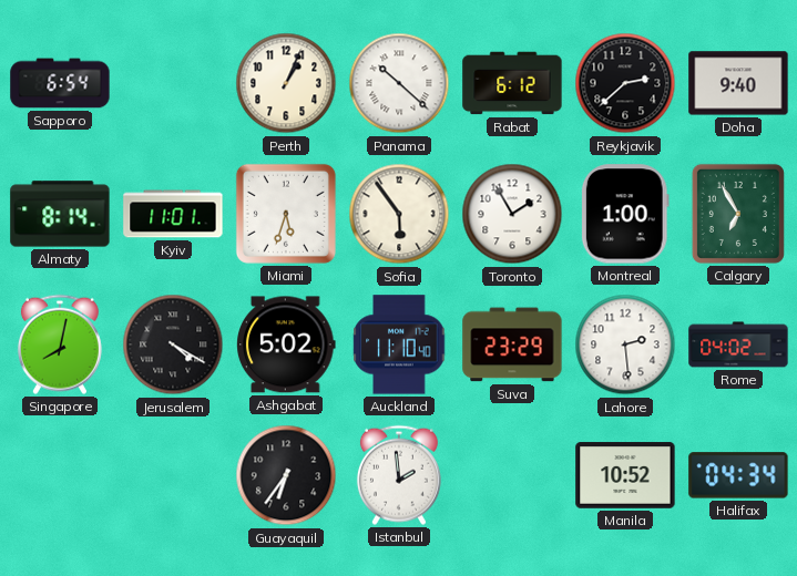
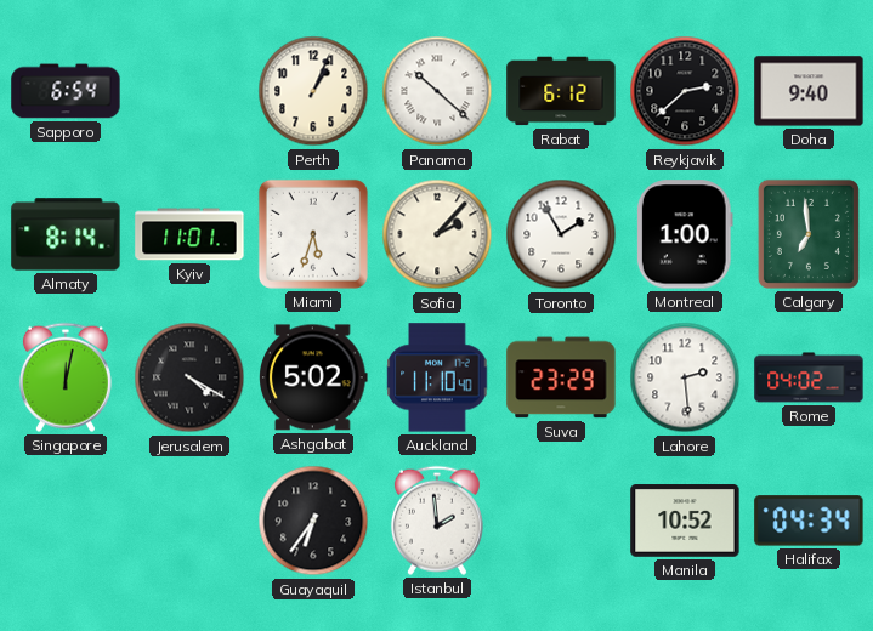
Sofia: 5:54 -> 2:07 (437, 234)
Calgary: 6:55 -> 6:59 (809, 234)
Singapore: 8:02 -> 12:02 (66, 377)
